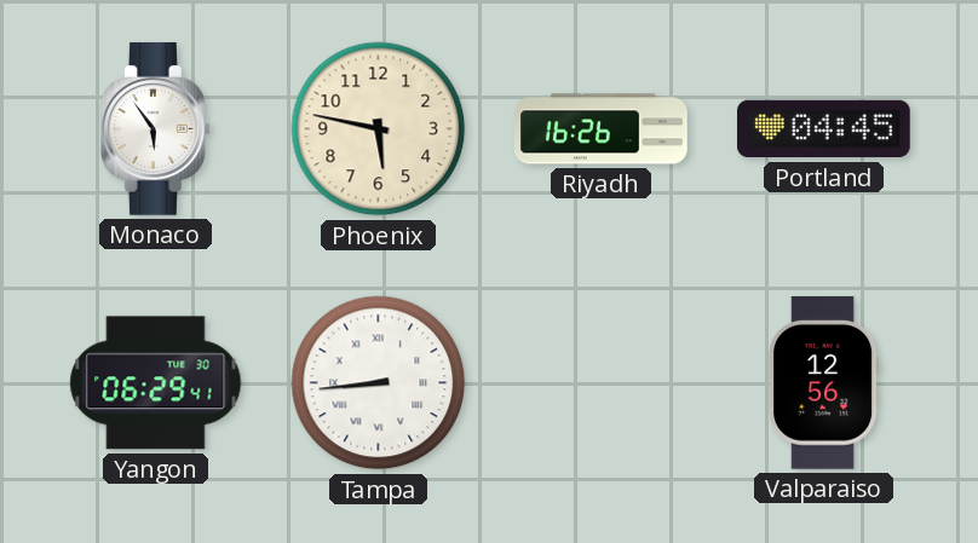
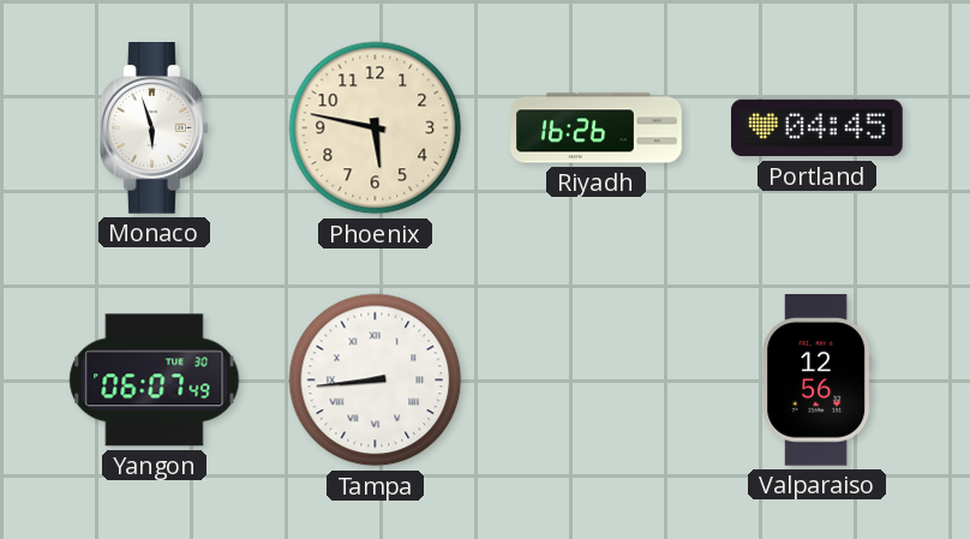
Monaco: 5:54 -> 5:57 (155, 128)
Yangon: 06:29 -> 06:07 (155, 381)
